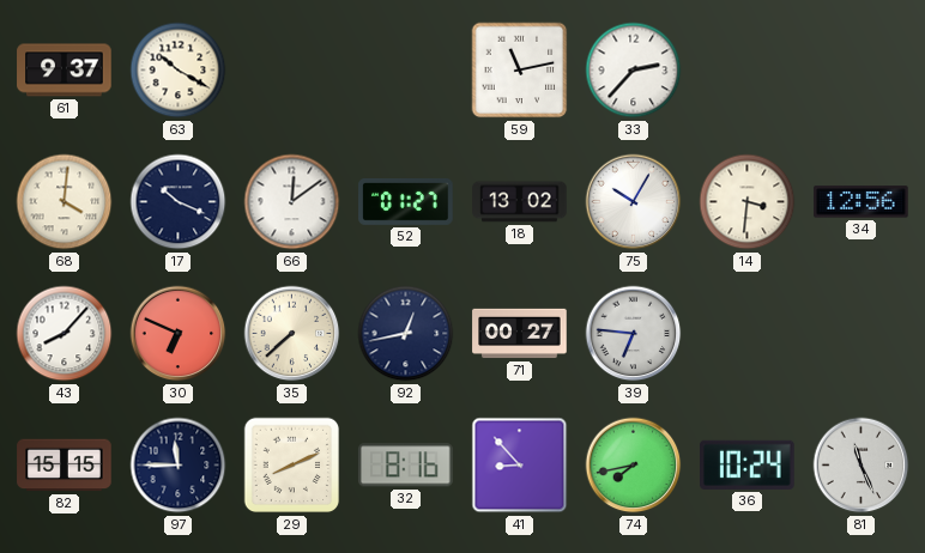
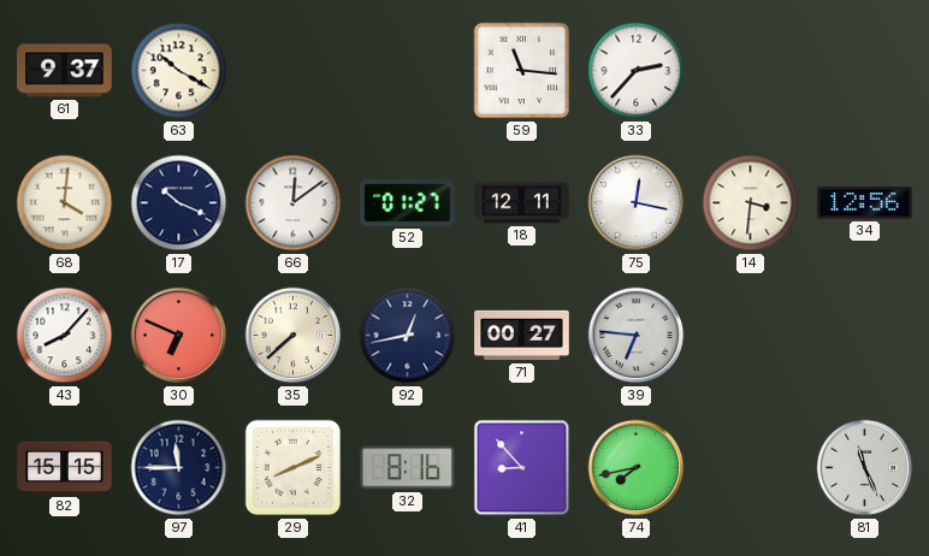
59: 11:13 -> 11:16 (522, 71)
18: 13:02 -> 12:11 (522, 203)
75: 10:05 -> 12:17 (637, 203)
36: 10:24 -> none (748, 464)
